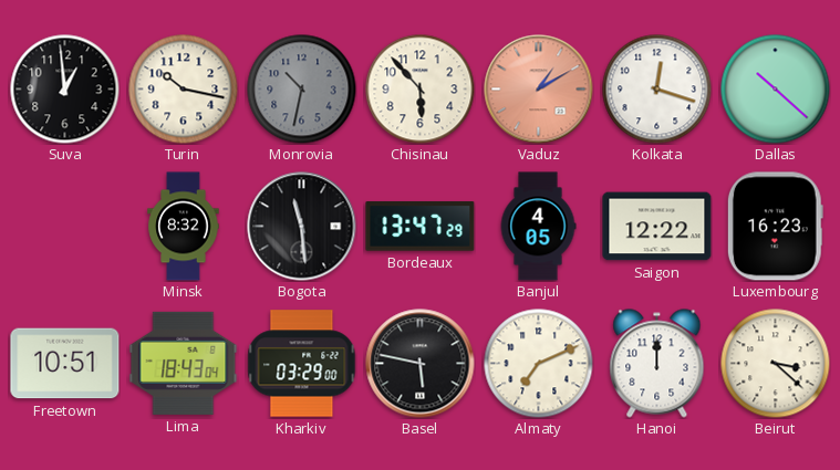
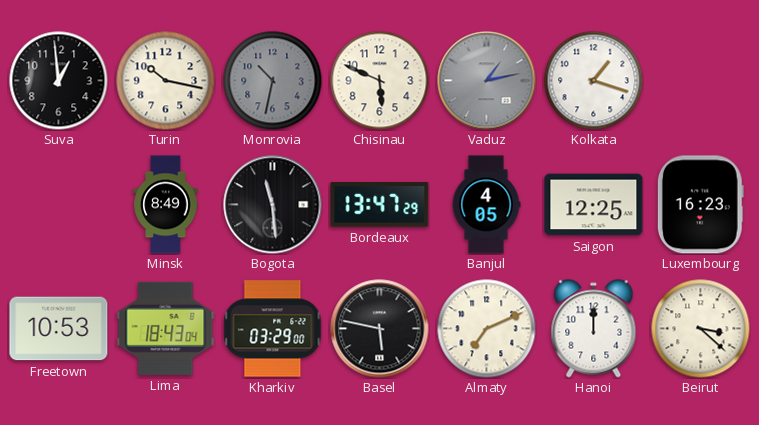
Chisinau: 5:53 -> 5:49 (380, 81)
Vaduz: 1:10 -> 1:13 (487, 81)
Vaduz dial: salmon -> grey (487, 81)
Kolkata: 12:18 -> 1:18 (594, 81)
Dallas: 10:22 -> none (776, 90)
Minsk: 8:32 -> 8:49 (166, 205)
Saigon: 12:22 -> 12:25 (594, 205)
Freetown: 10:51 -> 10:53 (59, 329)
